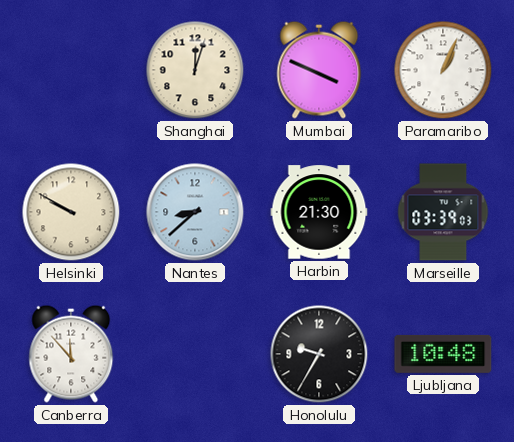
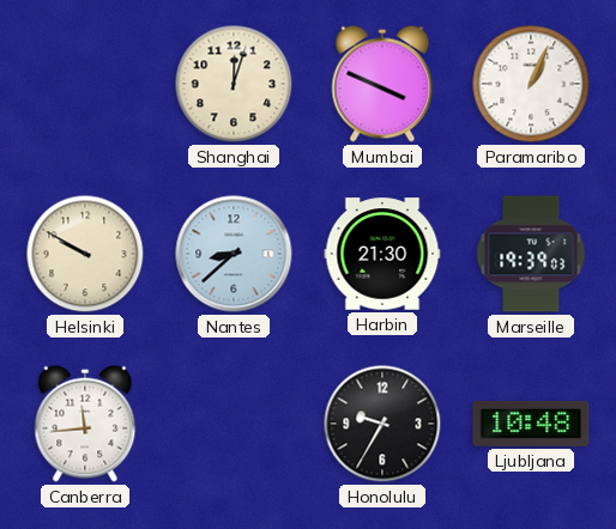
Marseille: 03:39 -> 19:39 (531, 254)
Canberra: 11:53 -> 11:44 (85, 424)
